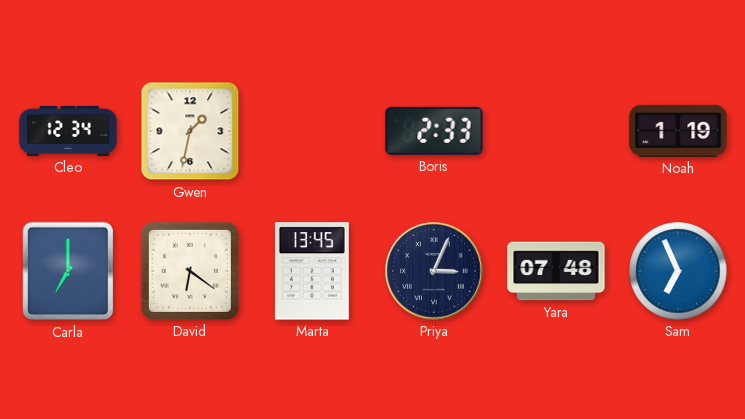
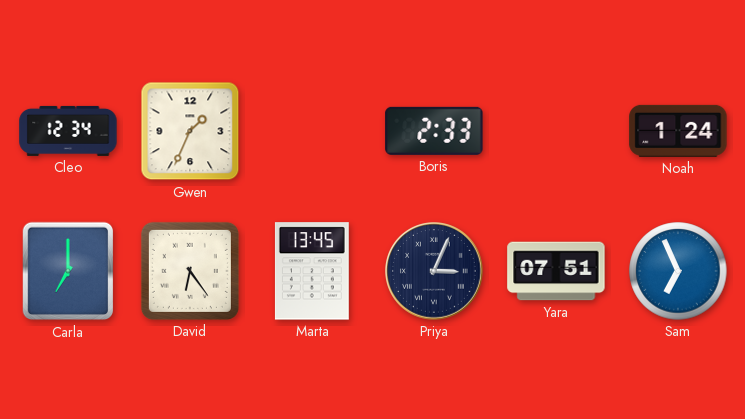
Gwen: 1:32 -> 1:34 (190, 131)
Noah: 1:19 -> 1:24 (678, 131)
David: 6:21 -> 6:24 (190, 271)
Yara: 07:48 -> 07:51 (556, 271)
